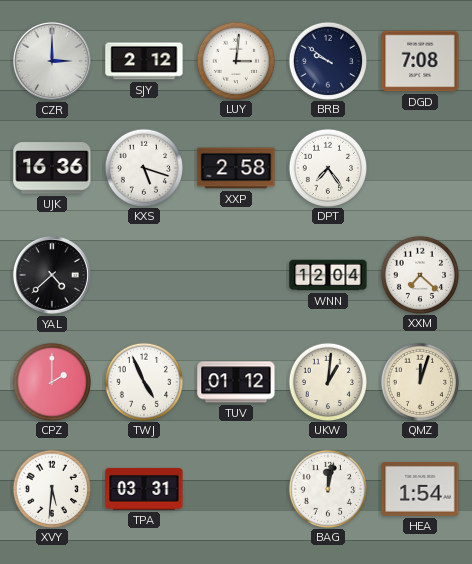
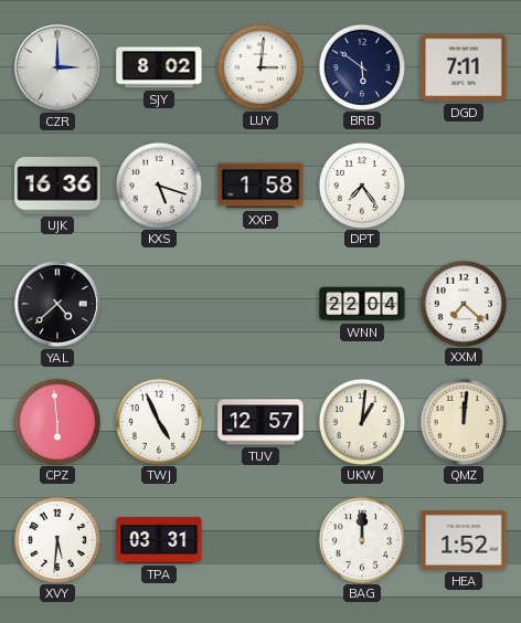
SJY: 2:12 -> 8:02 (159, 67)
BRB: 9:51 -> 5:51 (361, 66)
DGD: 7:08 -> 7:11 (464, 67)
XXP: 2:58 -> 1:58 (260, 186)
WNN: 12:04 -> 22:04 (362, 304)
CPZ: 2:00 -> 5:59 (56, 421)
TUV: 01:12 -> 12:57 (260, 422)
QMZ: 12:03 -> 12:01 (462, 421)
BAG: 12:02 -> 12:00 (361, 539)
HEA: 1:54 -> 1:52 (464, 540)
